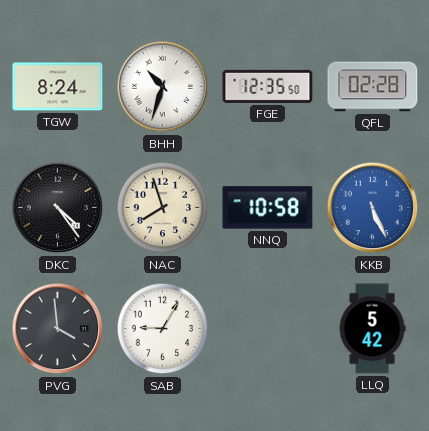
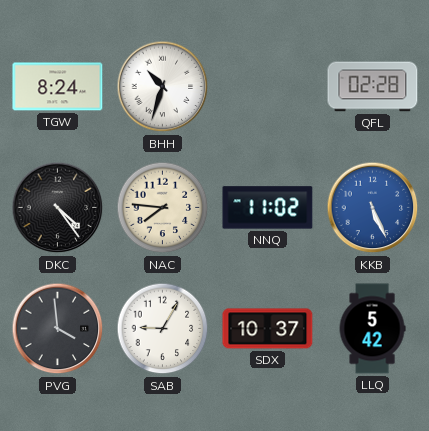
FGE: 12:35 -> none (268, 86)
NAC: 7:57 -> 7:46 (163, 208)
NNQ: 10:58 -> 11:02 (268, 208)
SDX: none -> 10:37 (268, 329)
